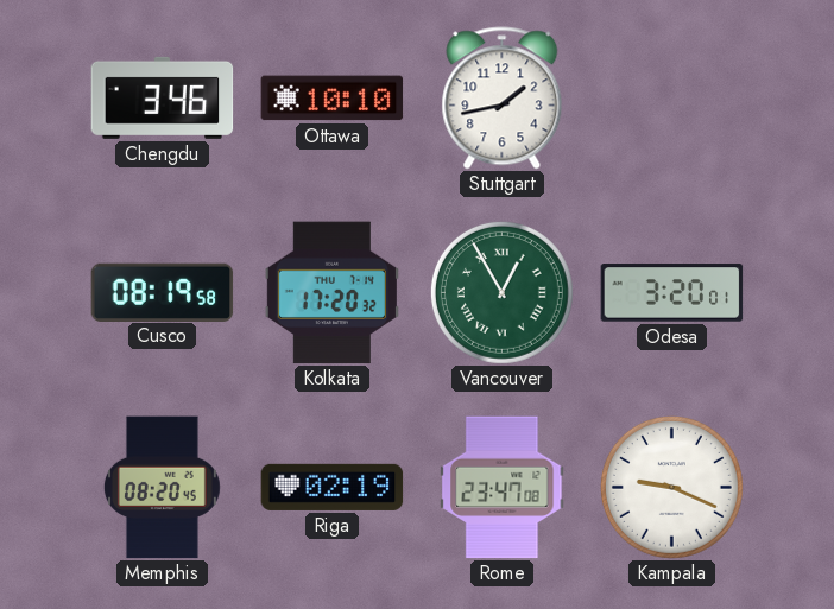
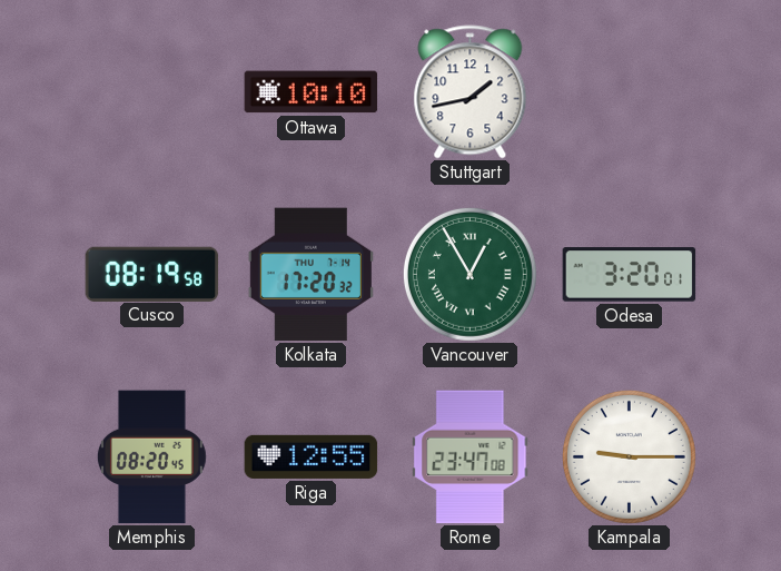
Chengdu: 3:46 -> none (163, 97)
Riga: 02:19 -> 12:55 (312, 456)
Kampala: 9:19 -> 9:15 (629, 456)
